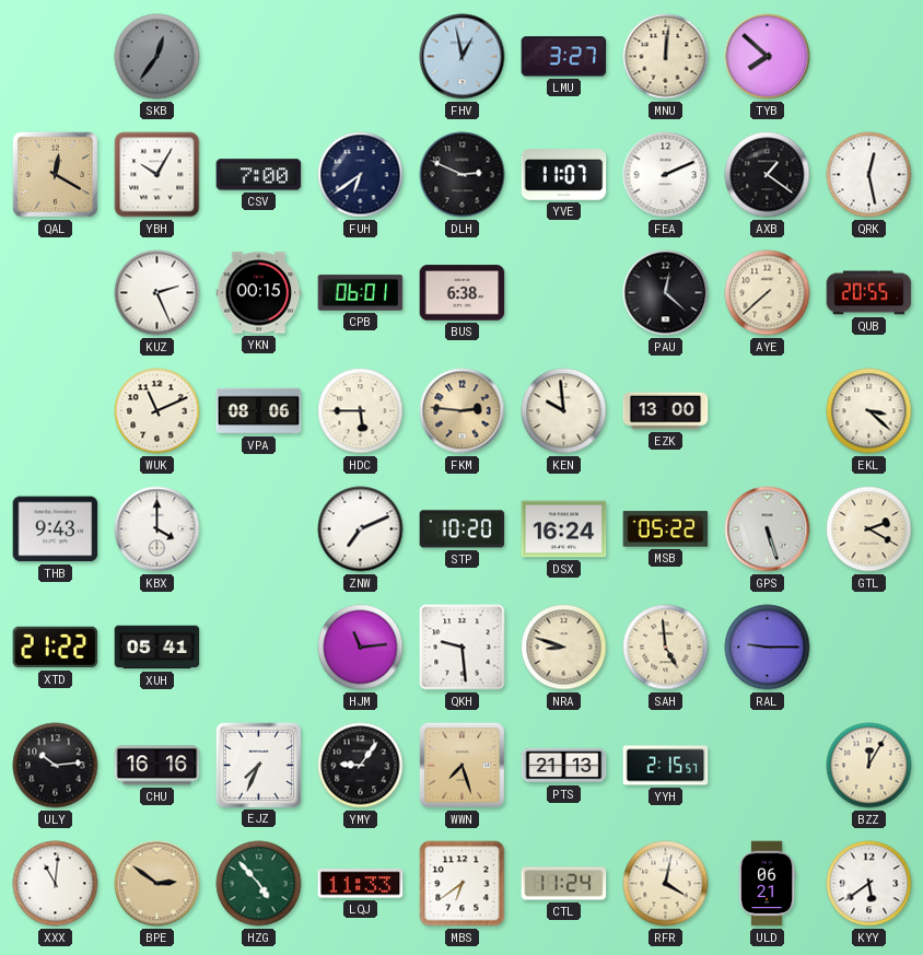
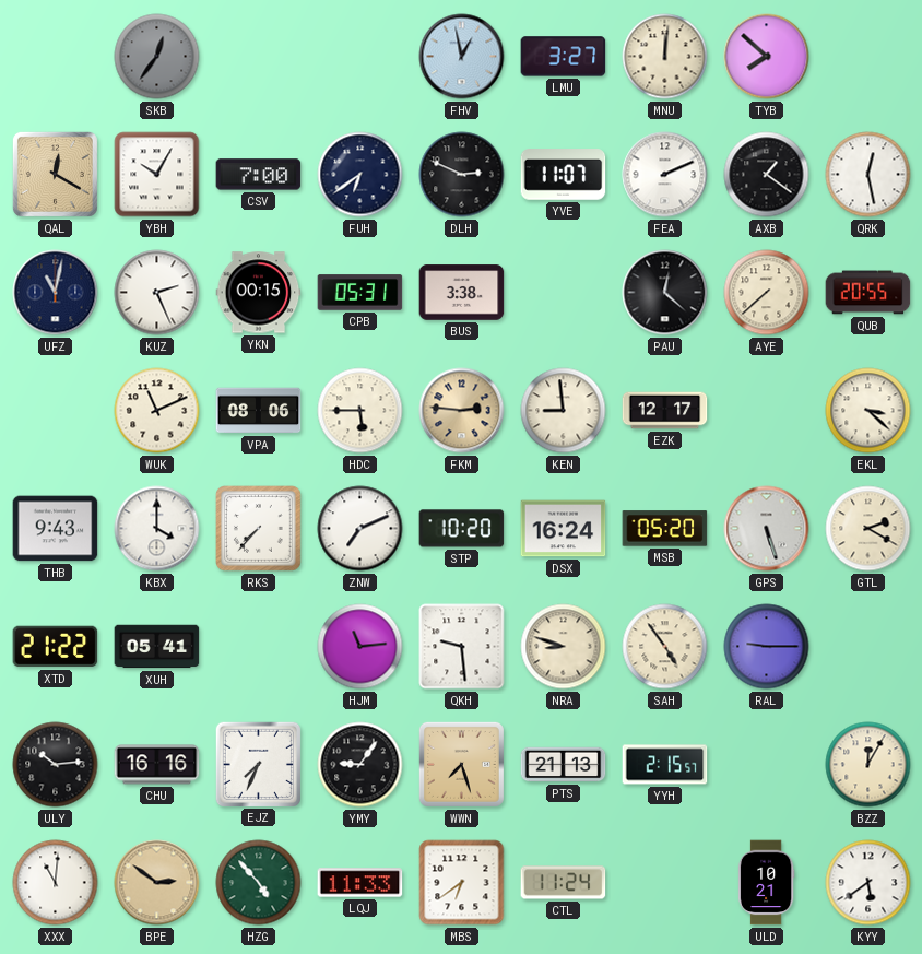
UFZ: none -> 11:02 (56, 293)
CPB: 06:01 -> 05:31 (360, 293)
BUS: 6:38 -> 3:38 (462, 293)
KEN: 9:59 -> 8:59 (564, 411)
EZK: 13:00 -> 12:17 (665, 411)
RKS: none -> 7:37 (259, 529)
MSB: 05:22 -> 05:20 (665, 529)
SAH: 4:59 -> 4:54 (665, 647)
RFR: 4:02 -> none (666, 884)
ULD: 06:21 -> 10:21 (766, 883)
